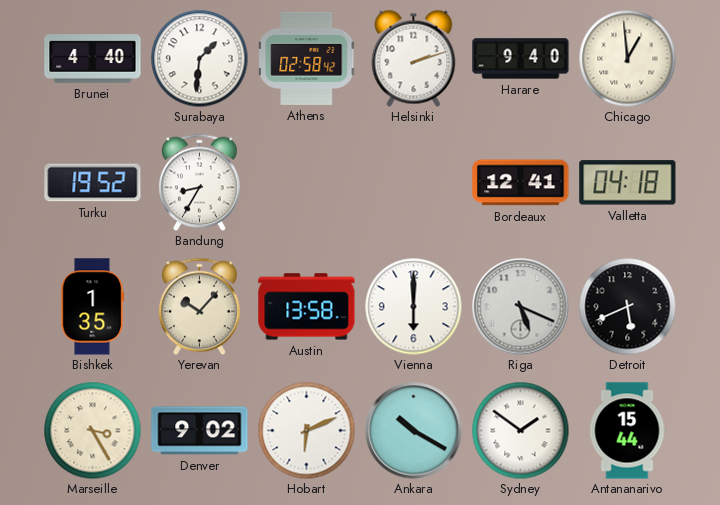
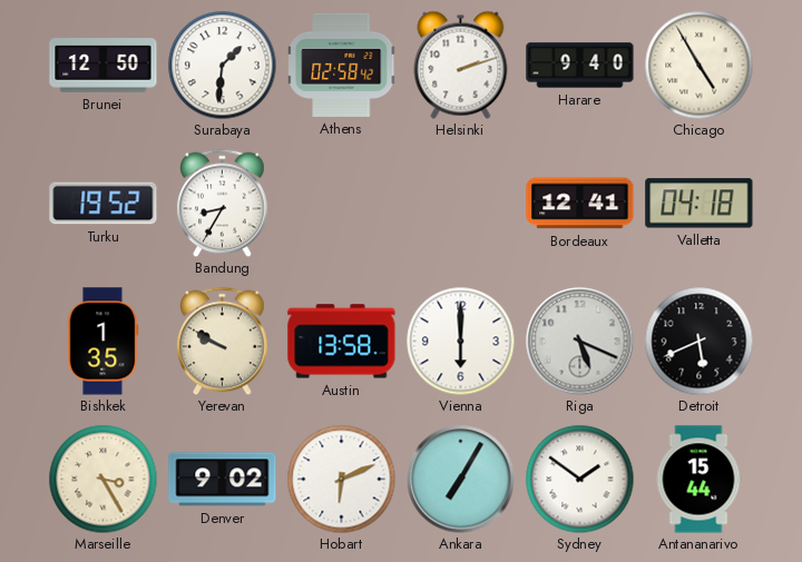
Brunei: 4:40 -> 12:50 (104, 66)
Chicago: 12:59 -> 4:55 (698, 65)
Yerevan: 10:07 -> 9:50 (223, 341)
Ankara: 10:20 -> 7:05 (461, 480)
